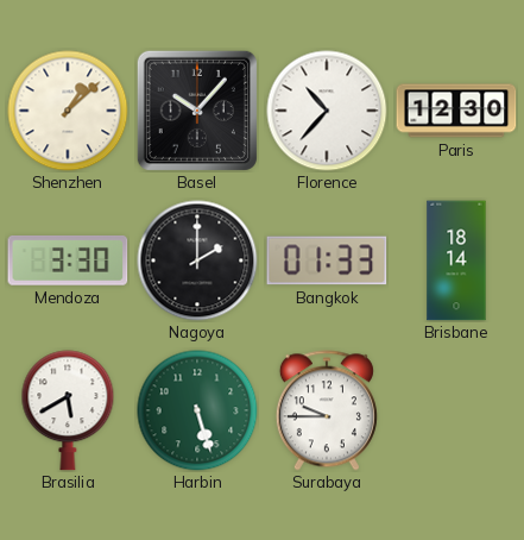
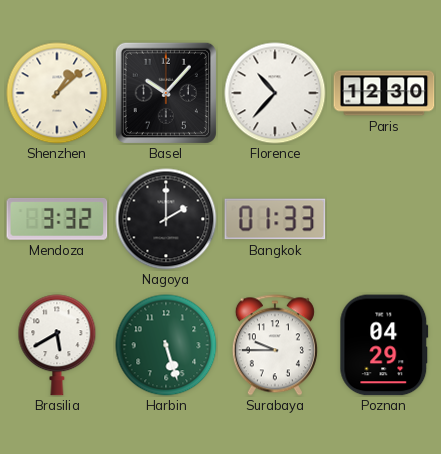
Mendoza: 3:30 -> 3:32 (57, 219)
Brisbane: 18:14 -> none (456, 260)
Poznan: none -> 04:29 (384, 345)
